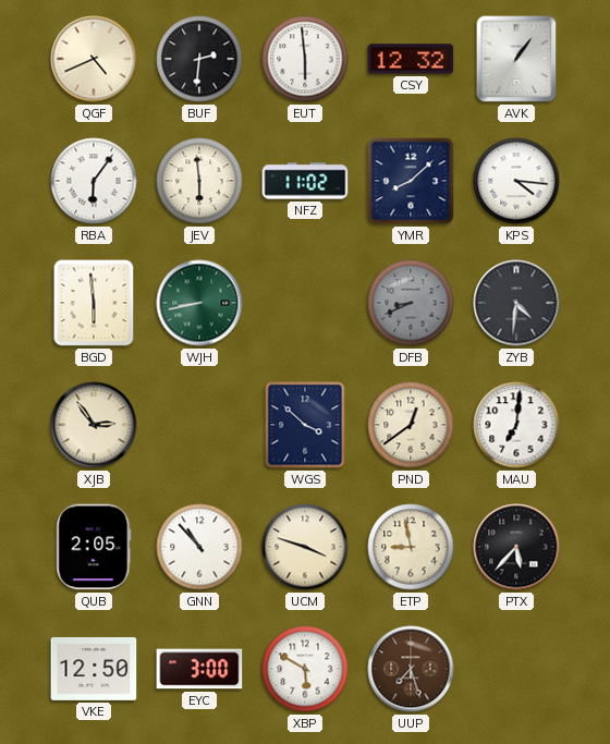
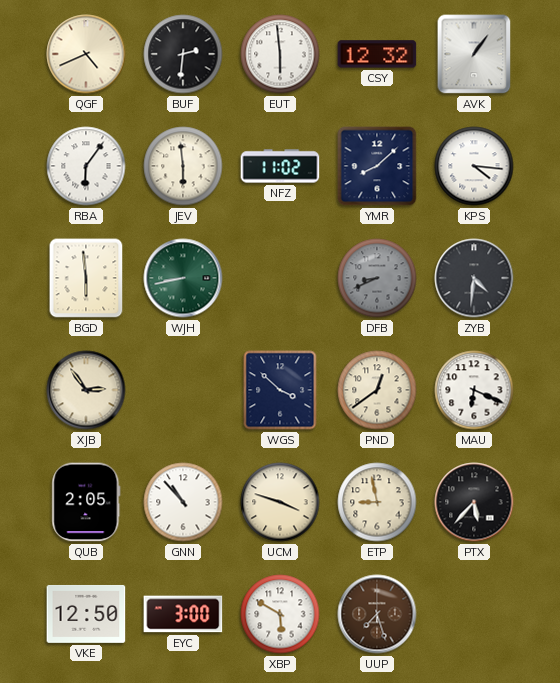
MAU: 7:01 -> 6:19 (474, 390)
